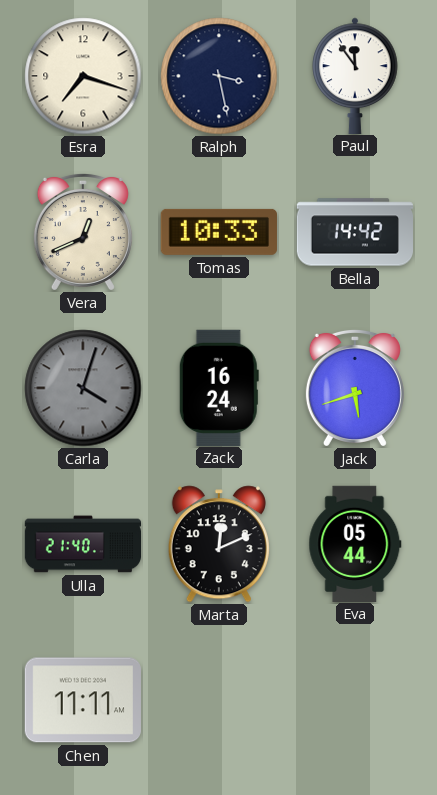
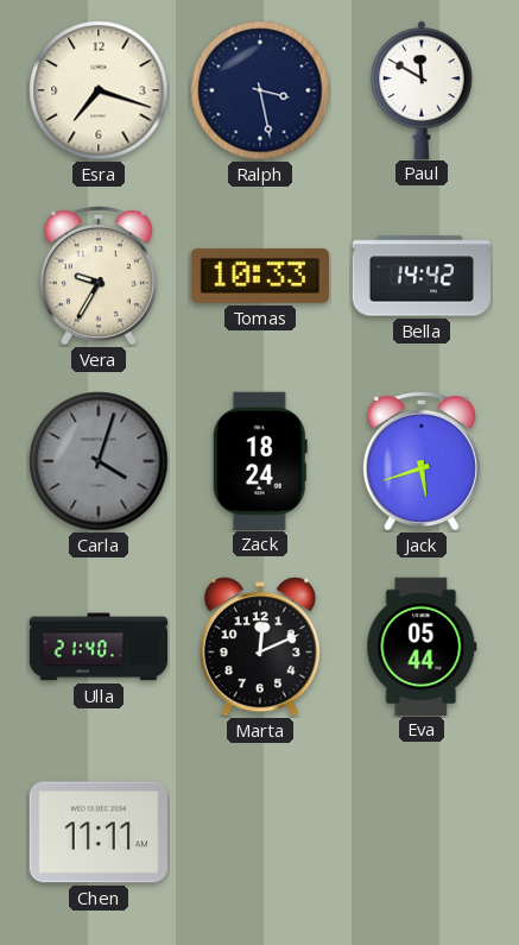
Paul: 11:54 -> 11:50 (422, 89)
Vera: 12:41 -> 9:35 (99, 275)
Zack: 16:24 -> 18:24 (260, 460)
